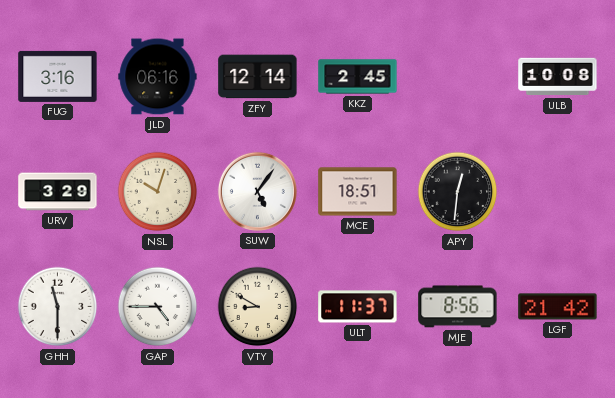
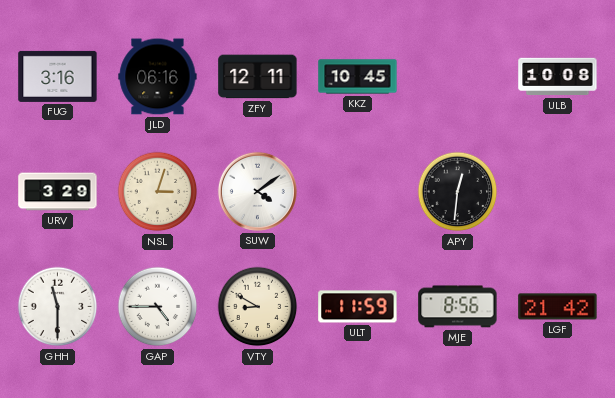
ZFY: 12:14 -> 12:11 (258, 77)
KKZ: 2:45 -> 10:45 (358, 77)
NSL: 10:03 -> 3:03 (158, 192)
SUW: 5:06 -> 4:09 (257, 191)
MCE: 18:51 -> none (358, 192)
ULT: 11:37 -> 11:59 (358, 307)
